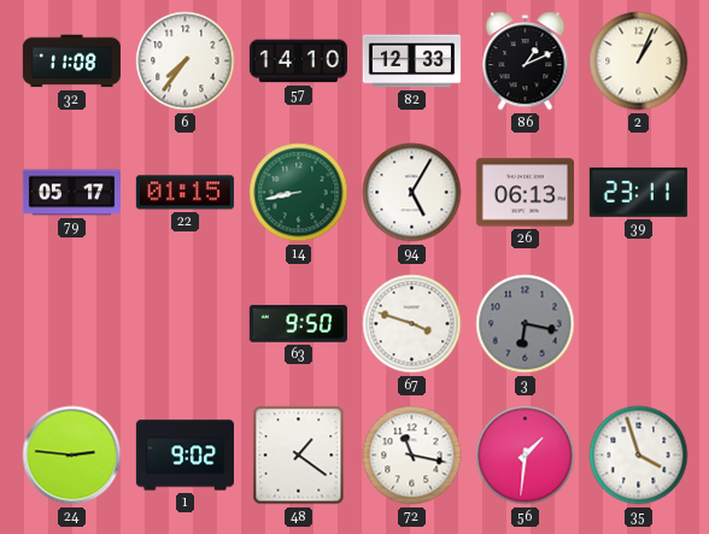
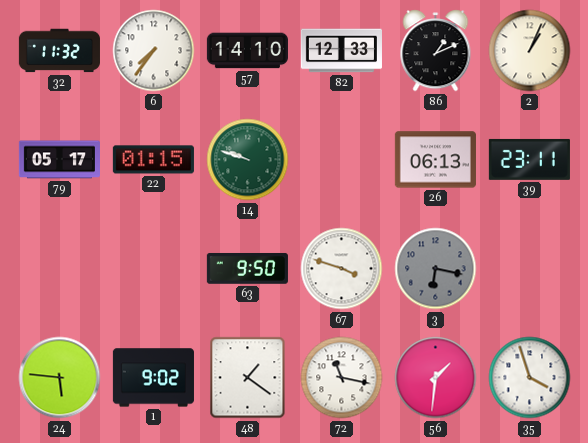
32: 11:08 -> 11:32 (59, 51)
14: 8:43 -> 9:48 (248, 160)
94: 5:05 -> none (412, 193)
24: 2:46 -> 5:46 (60, 378)
